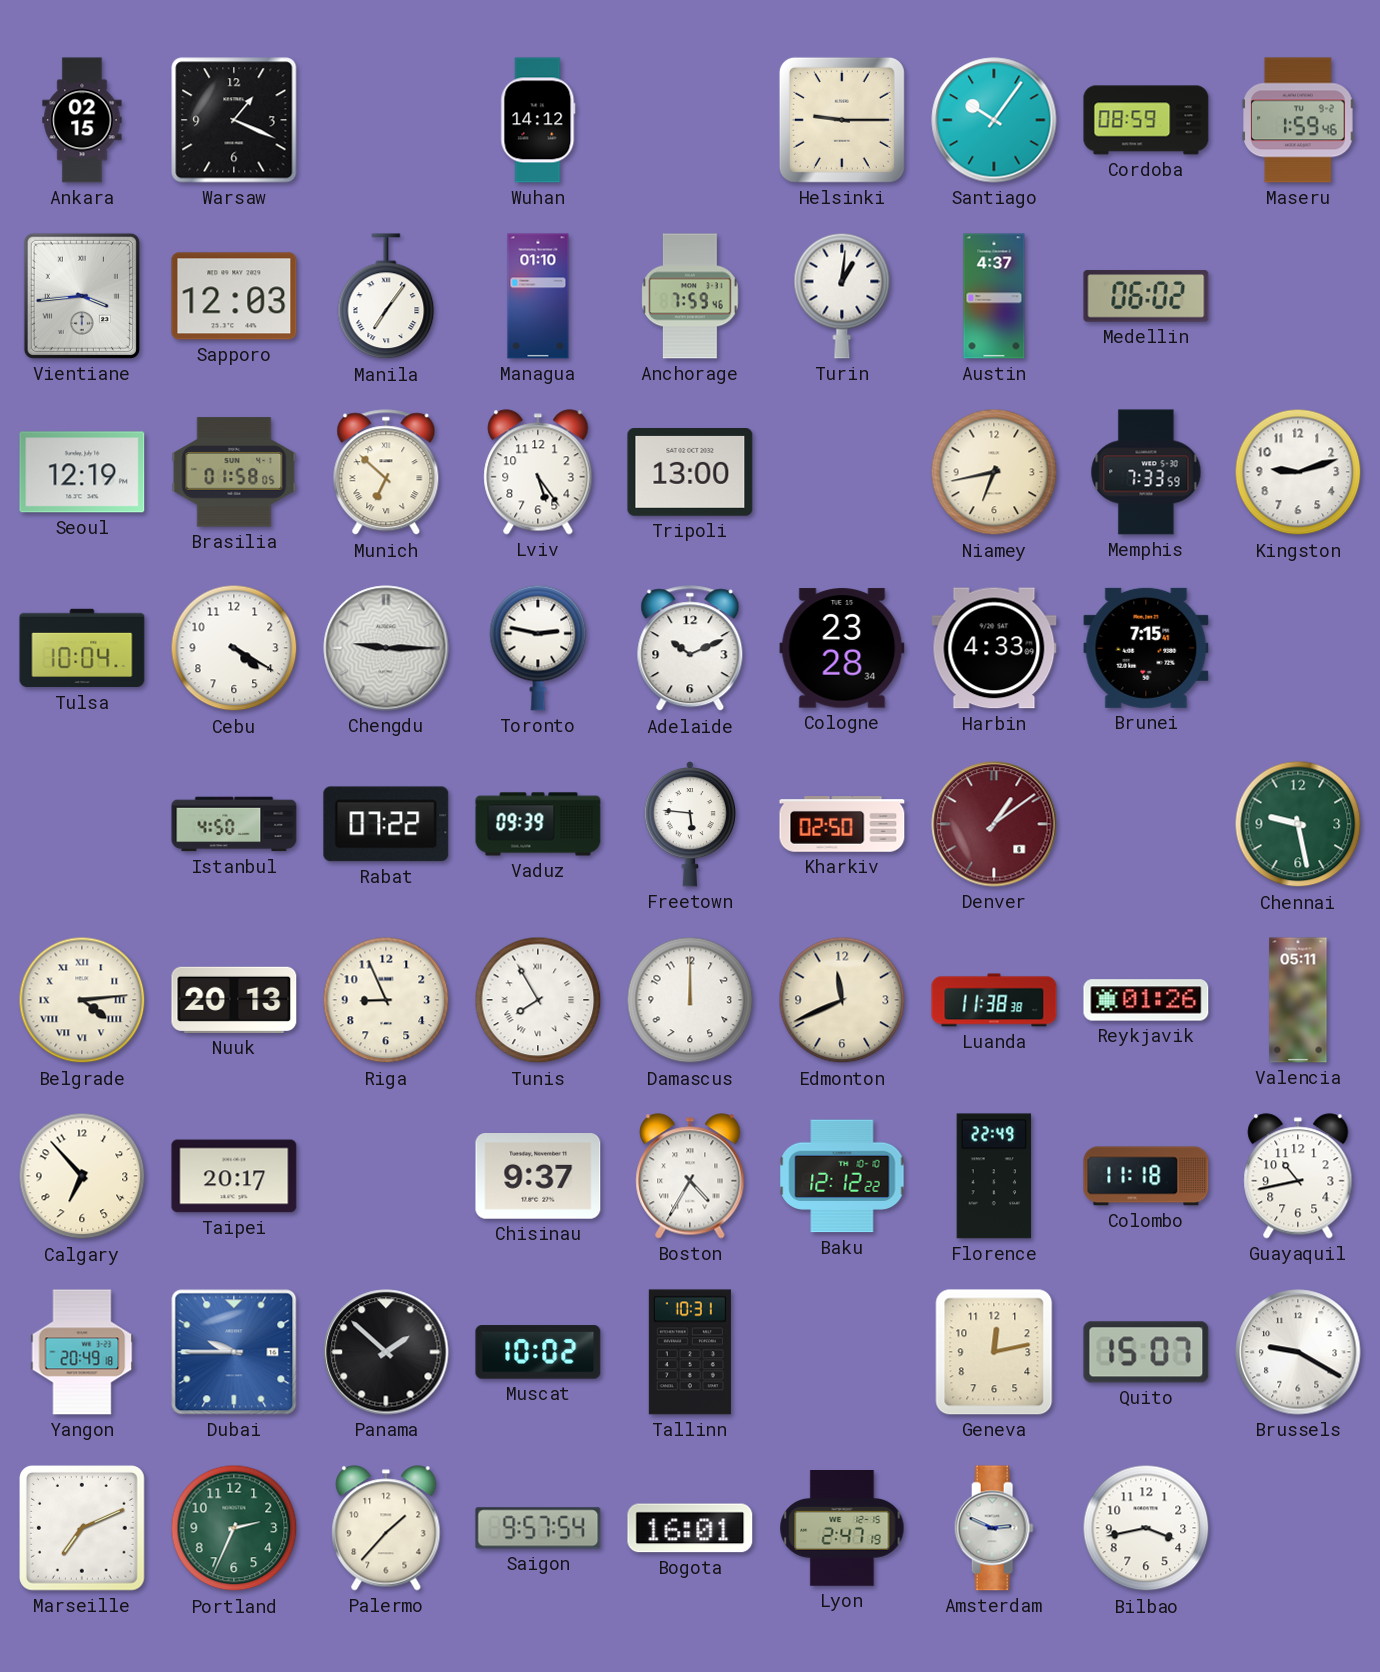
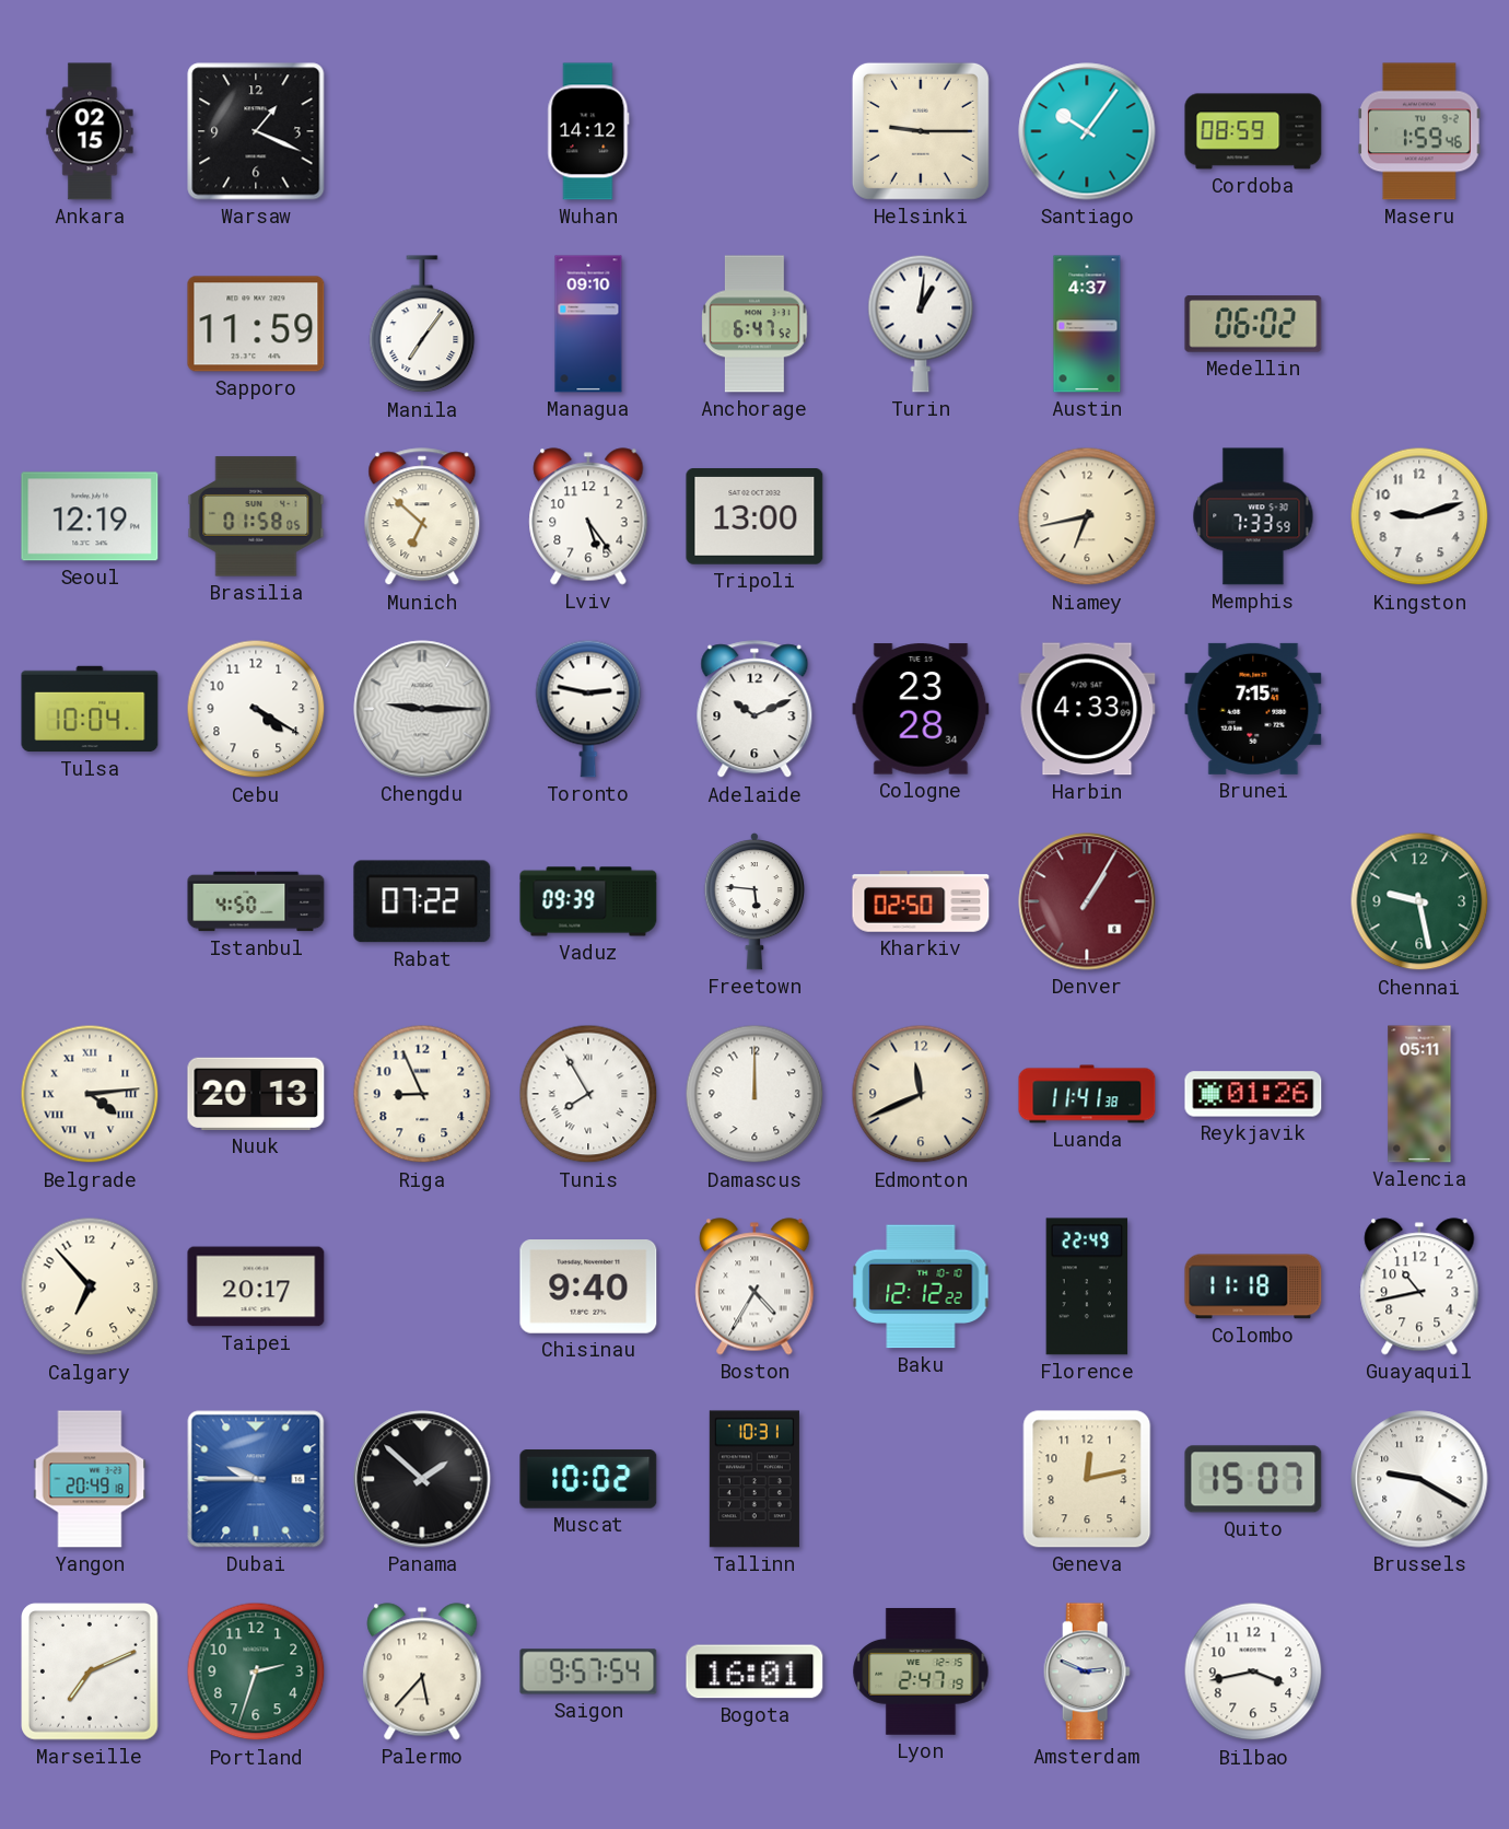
Vientiane: 3:44 -> none (82, 296)
Sapporo: 12:03 -> 11:59 (256, 324)
Managua: 01:10 -> 09:10 (588, 324)
Anchorage: 7:59 -> 6:47 (754, 324)
Denver: 1:09 -> 1:05 (1087, 901)
Luanda: 11:38 -> 11:41 (1087, 1094)
Chisinau: 9:37 -> 9:40 (588, 1286)
Portland: 2:34 -> 2:33 (256, 1671)
Palermo: 1:37 -> 5:37 (422, 1671)
